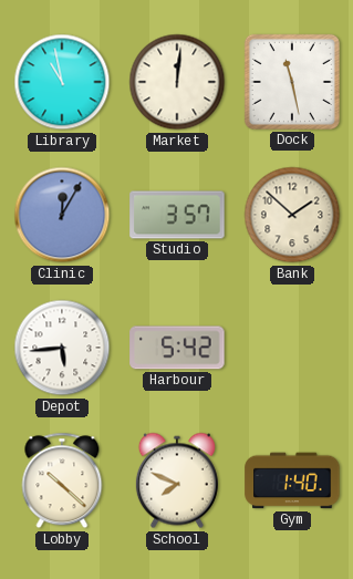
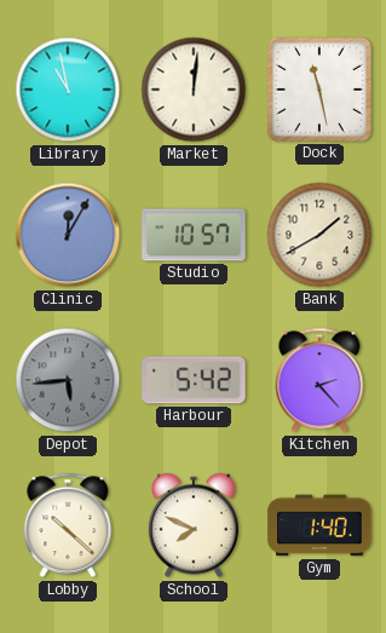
Studio: 3:57 -> 10:57 (194, 235)
Bank: 1:52 -> 1:40 (319, 235)
Depot dial: white -> grey (68, 380)
Kitchen: none -> 2:23 (319, 380)
